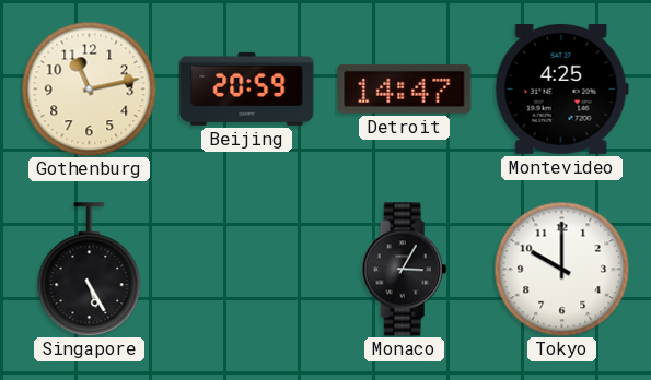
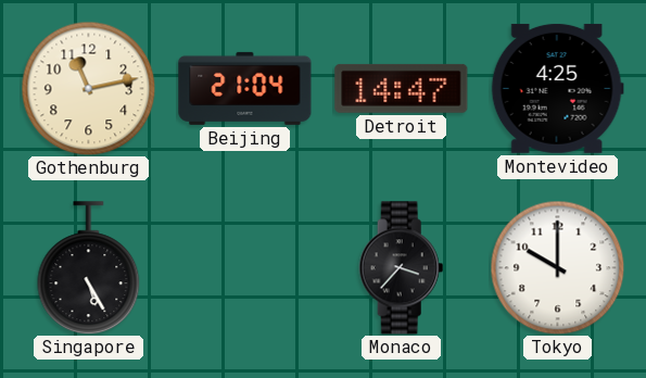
Beijing: 20:59 -> 21:04 (245, 88)
Monaco: 3:05 -> 3:37 (402, 268)
